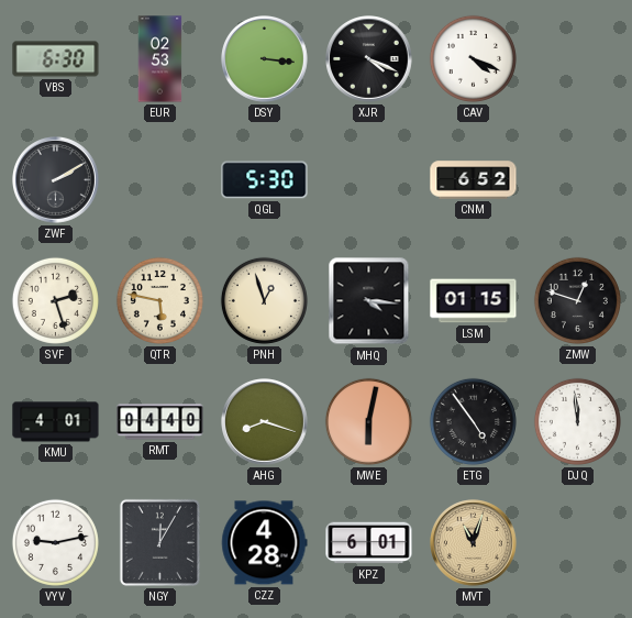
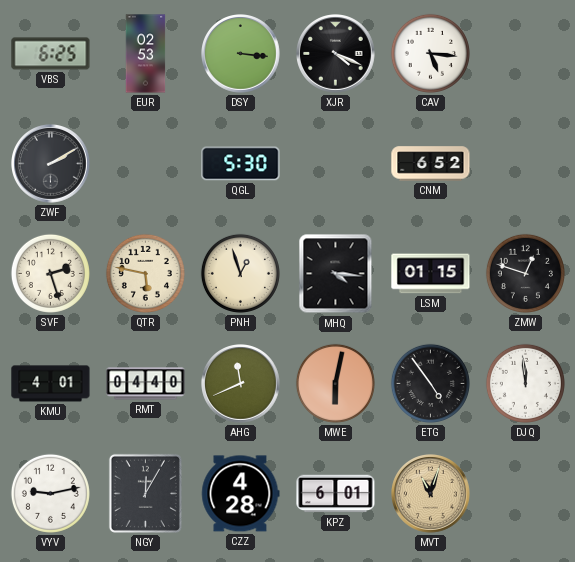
VBS: 6:30 -> 6:25 (51, 54)
CAV: 4:19 -> 5:16 (430, 53)
AHG: 8:18 -> 11:41 (241, 384)
